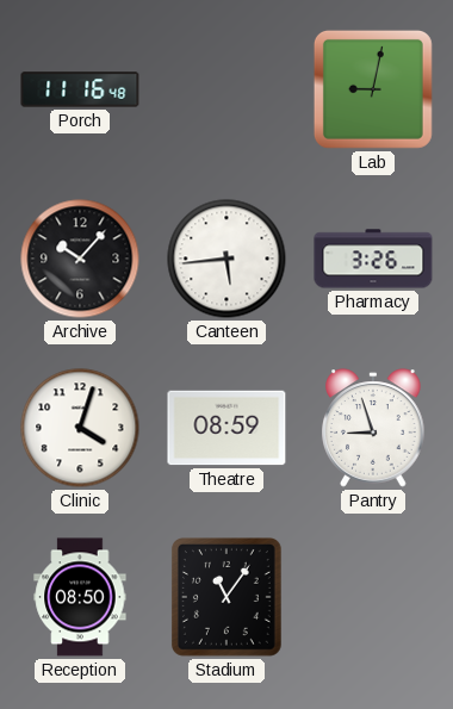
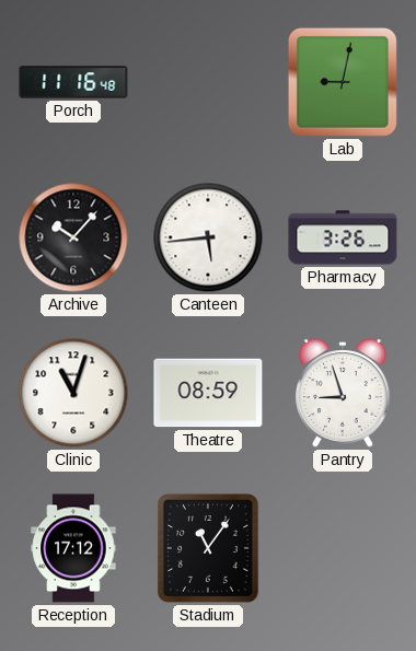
Clinic: 4:03 -> 11:03 (73, 393)
Reception: 08:50 -> 17:12 (73, 548)
